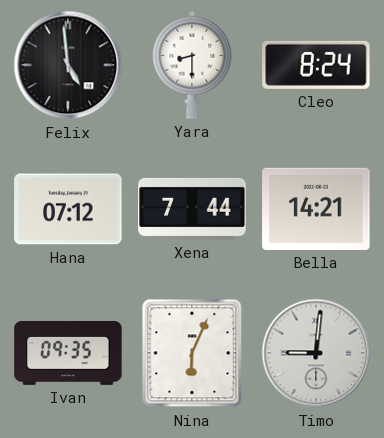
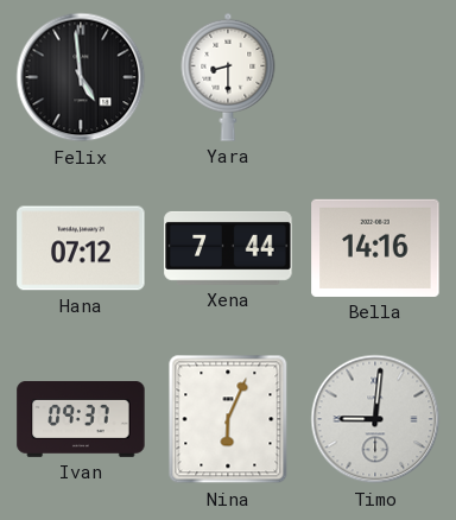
Cleo: 8:24 -> none (316, 65)
Bella: 14:21 -> 14:16 (375, 248)
Ivan: 09:35 -> 09:37 (81, 419)
